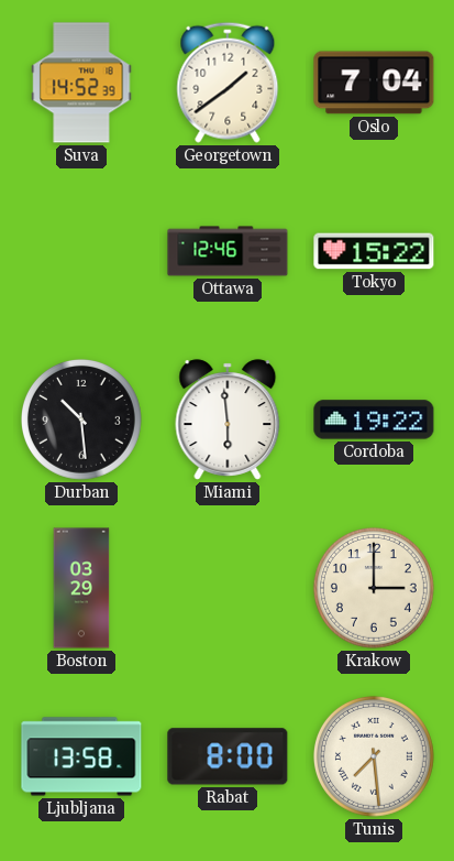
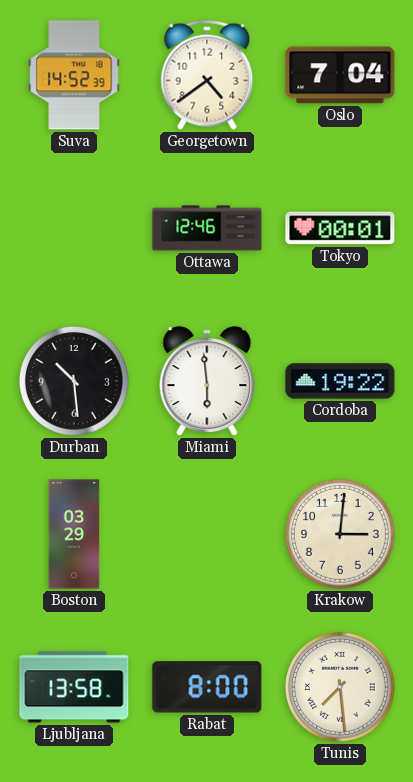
Georgetown: 1:39 -> 4:39 (207, 75)
Tokyo: 15:22 -> 00:01 (340, 228)
Krakow: 3:00 -> 3:01 (340, 534)
